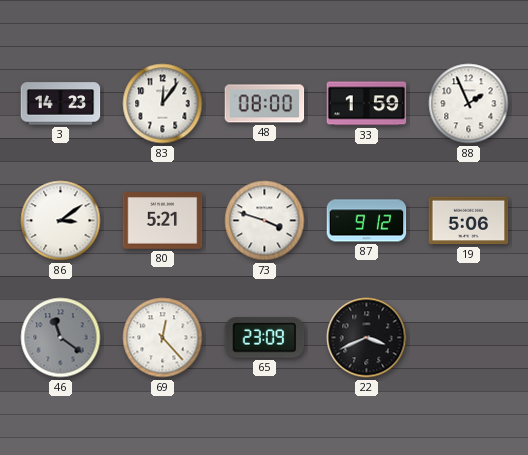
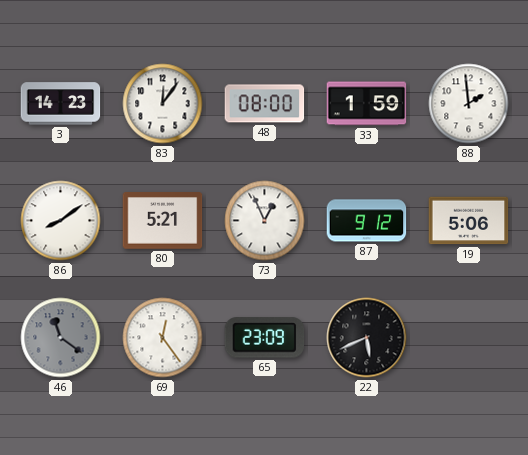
88: 1:56 -> 1:59 (469, 104)
86: 3:09 -> 8:09 (61, 221)
73: 3:48 -> 12:56 (265, 221)
69: 12:23 -> 12:24 (163, 338)
22: 3:41 -> 5:41 (367, 338)
